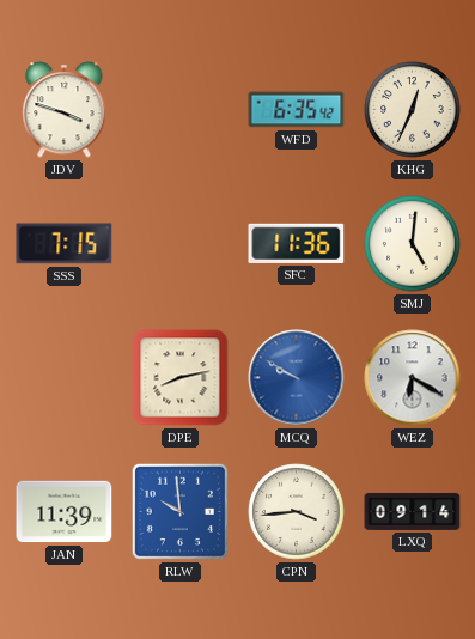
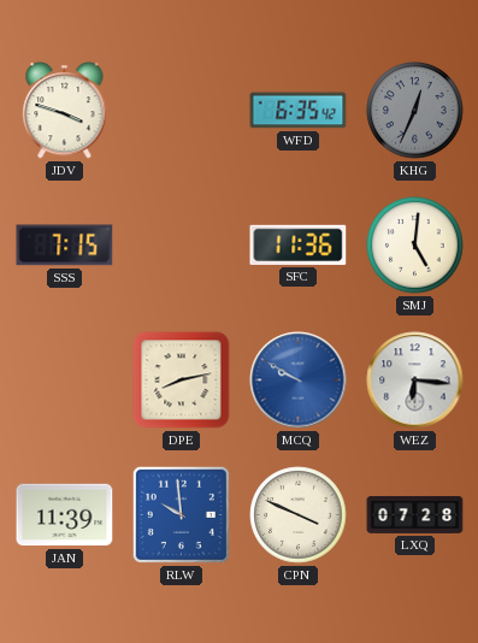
KHG dial: cream -> grey (415, 111)
WEZ: 6:20 -> 6:16 (415, 381)
CPN: 3:44 -> 3:49 (299, 515)
LXQ: 09:14 -> 07:28 (415, 514)
